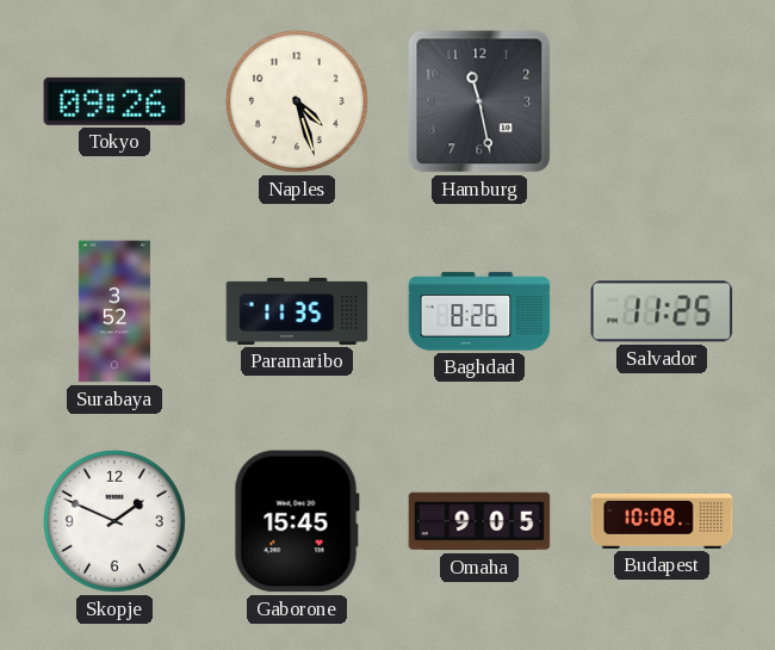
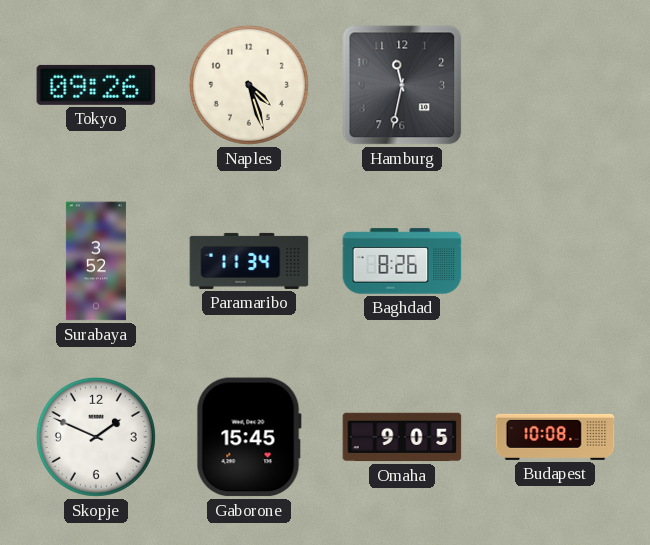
Hamburg: 11:28 -> 11:32 (402, 85)
Paramaribo: 11:35 -> 11:34 (249, 261)
Salvador: 11:25 -> none (662, 311)
